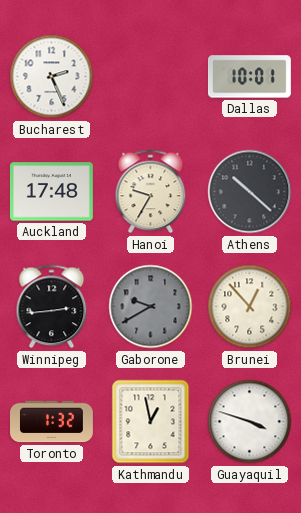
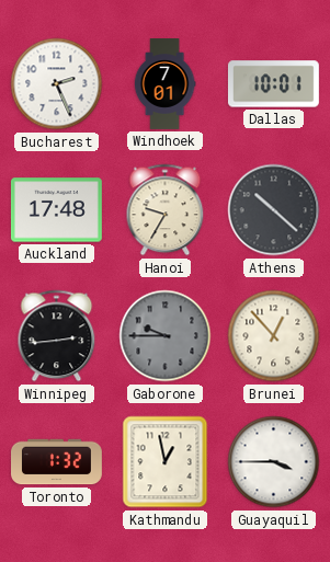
Windhoek: none -> 7:01 (164, 84)
Gaborone: 9:40 -> 9:45 (166, 336)
Guayaquil: 3:48 -> 3:45 (274, 462)
